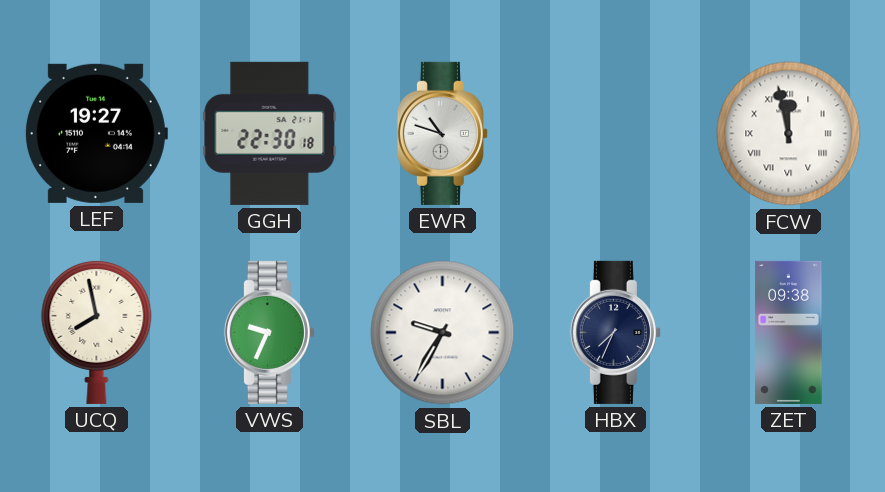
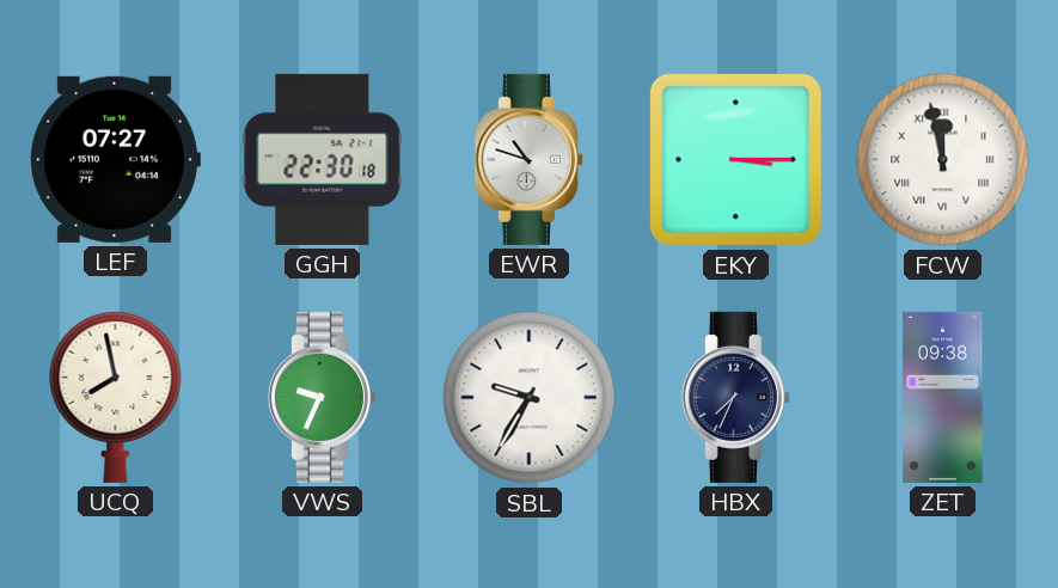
LEF: 19:27 -> 07:27 (115, 159)
EKY: none -> 3:15 (735, 159)
